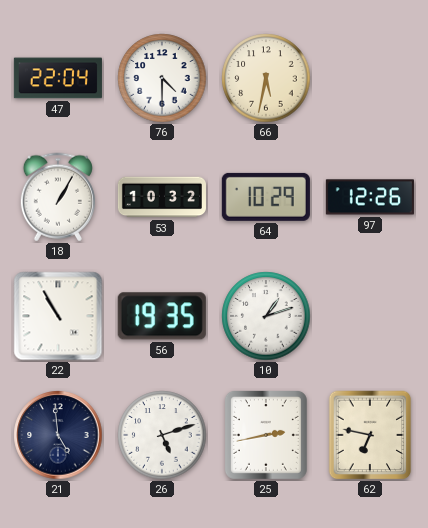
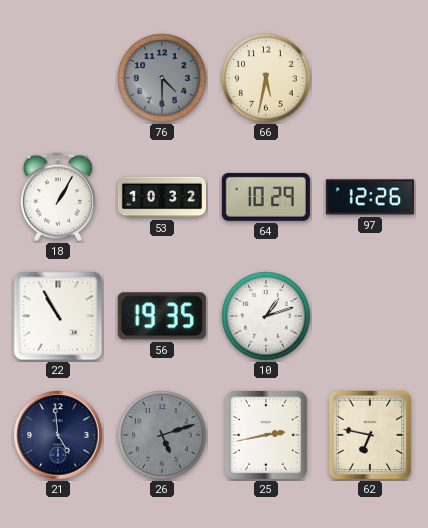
47: 22:04 -> none (58, 78)
76 dial: white -> grey (162, 78)
26 dial: white -> grey (162, 435)
